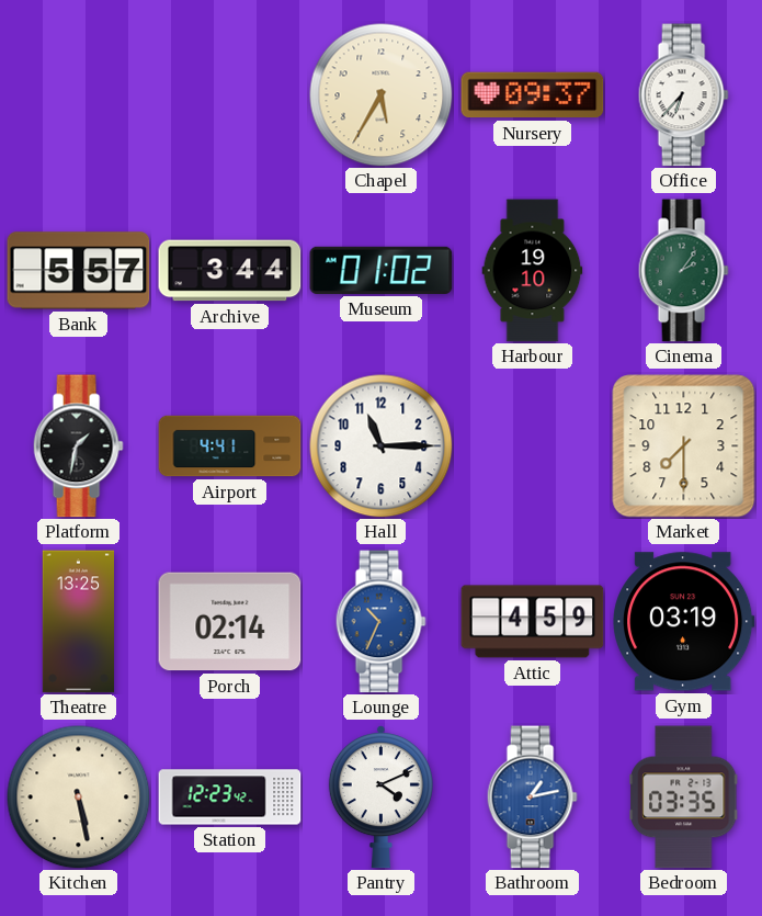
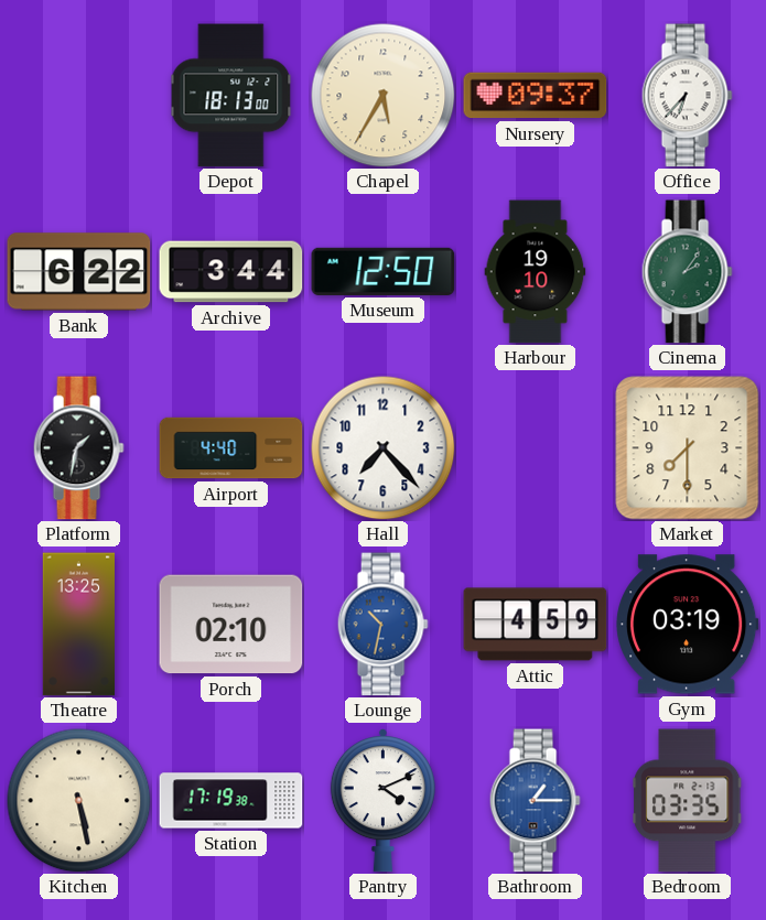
Depot: none -> 18:13 (231, 96)
Bank: 5:57 -> 6:22 (79, 272)
Museum: 01:02 -> 12:50 (384, 271)
Airport: 4:41 -> 4:40 (231, 448)
Hall: 11:15 -> 7:23 (384, 448)
Porch: 02:14 -> 02:10 (231, 625)
Lounge: 10:34 -> 10:32 (382, 625)
Station: 12:23 -> 17:19 (231, 801)
Bathroom: 1:13 -> 1:15 (535, 801)
